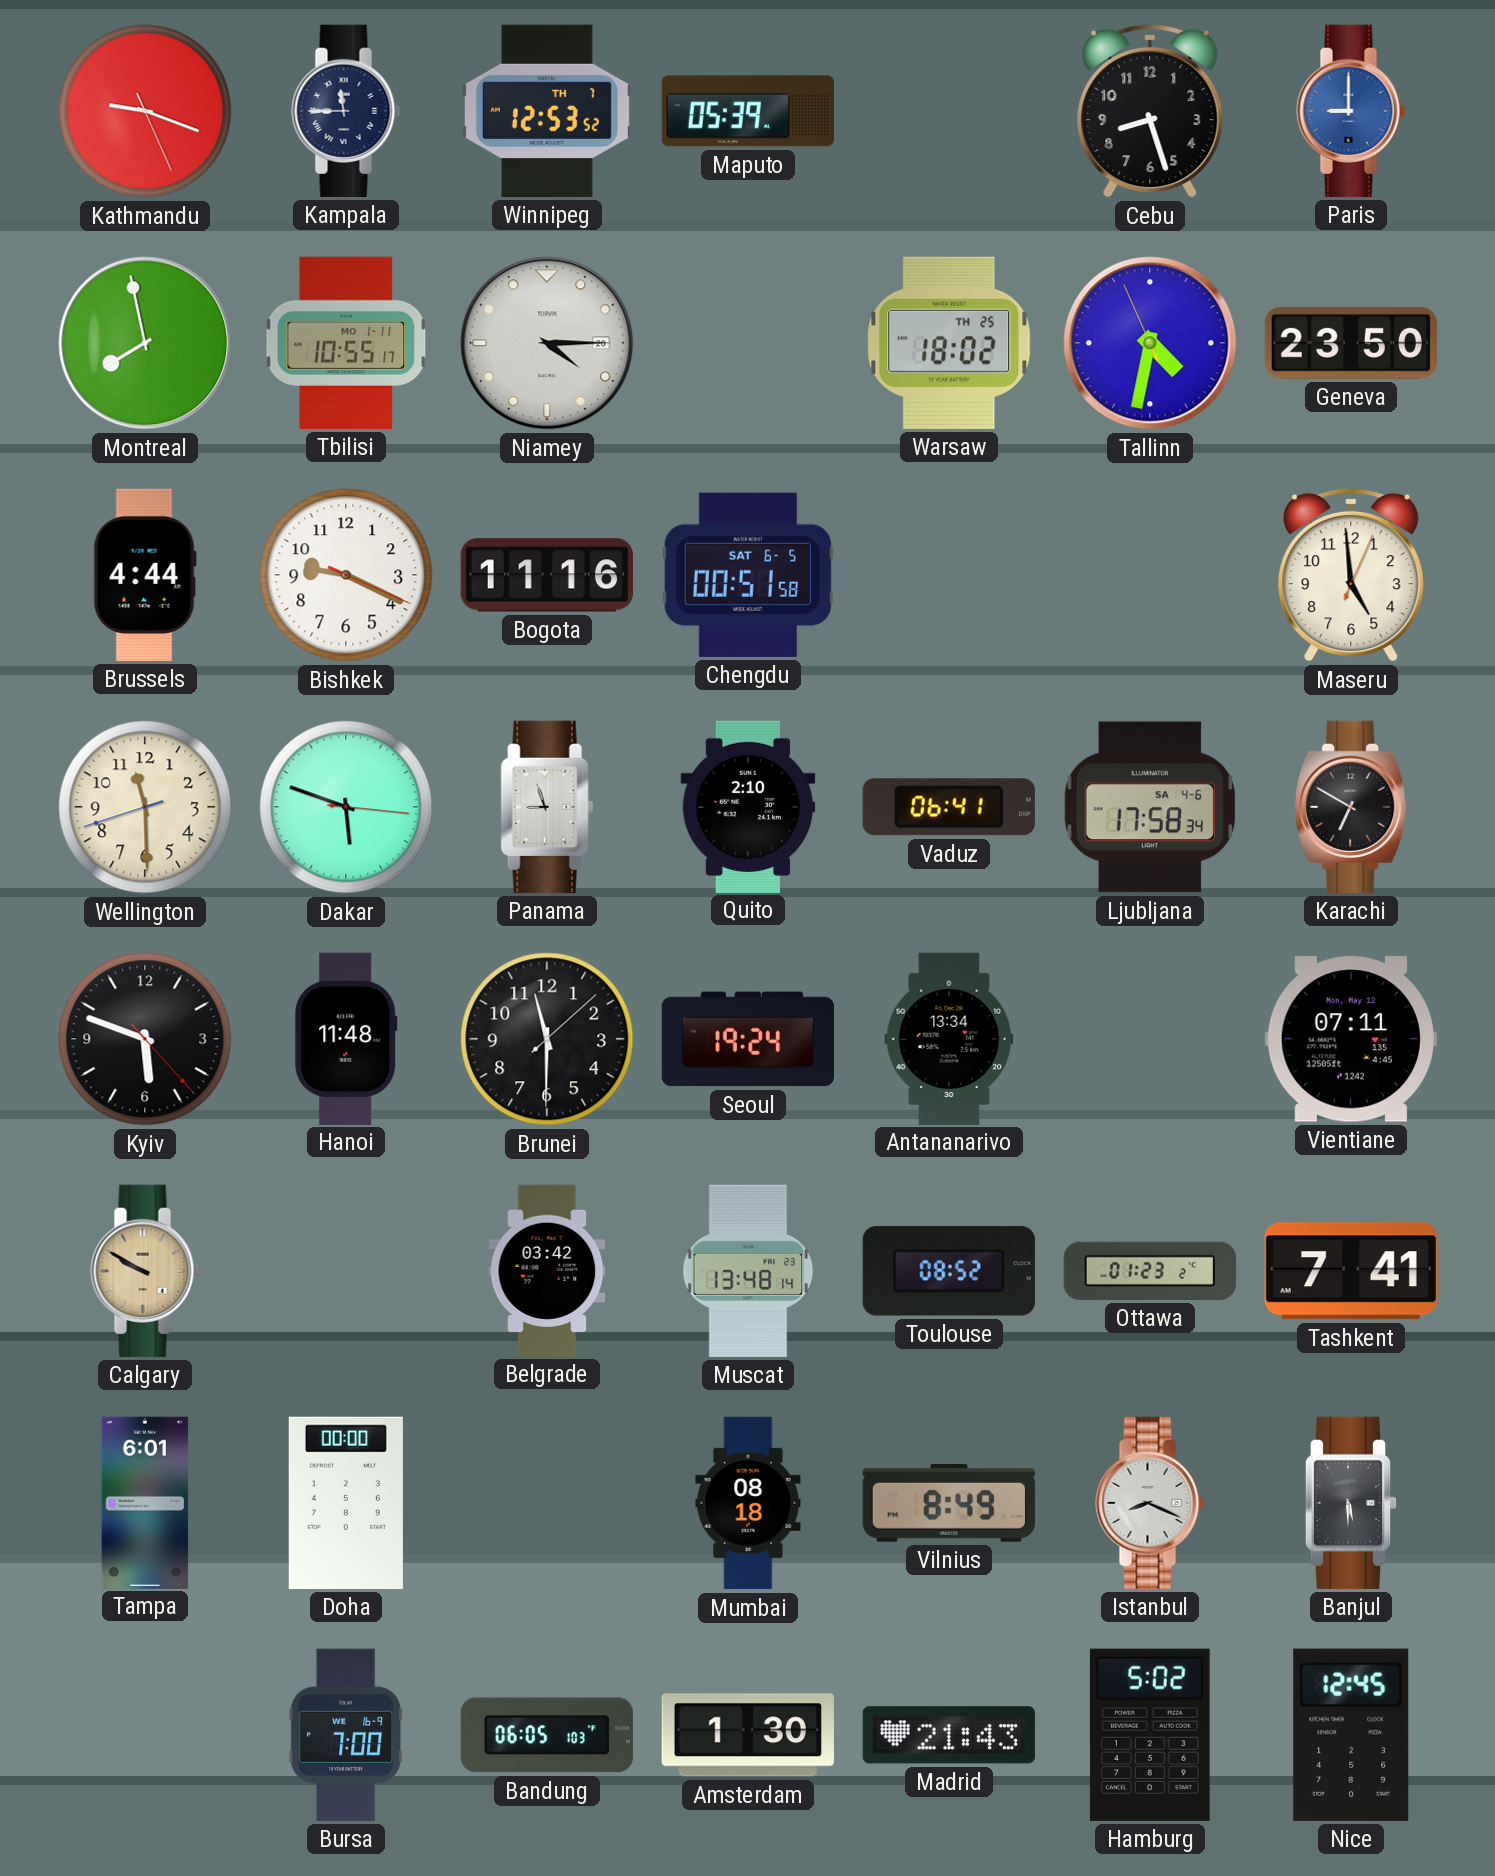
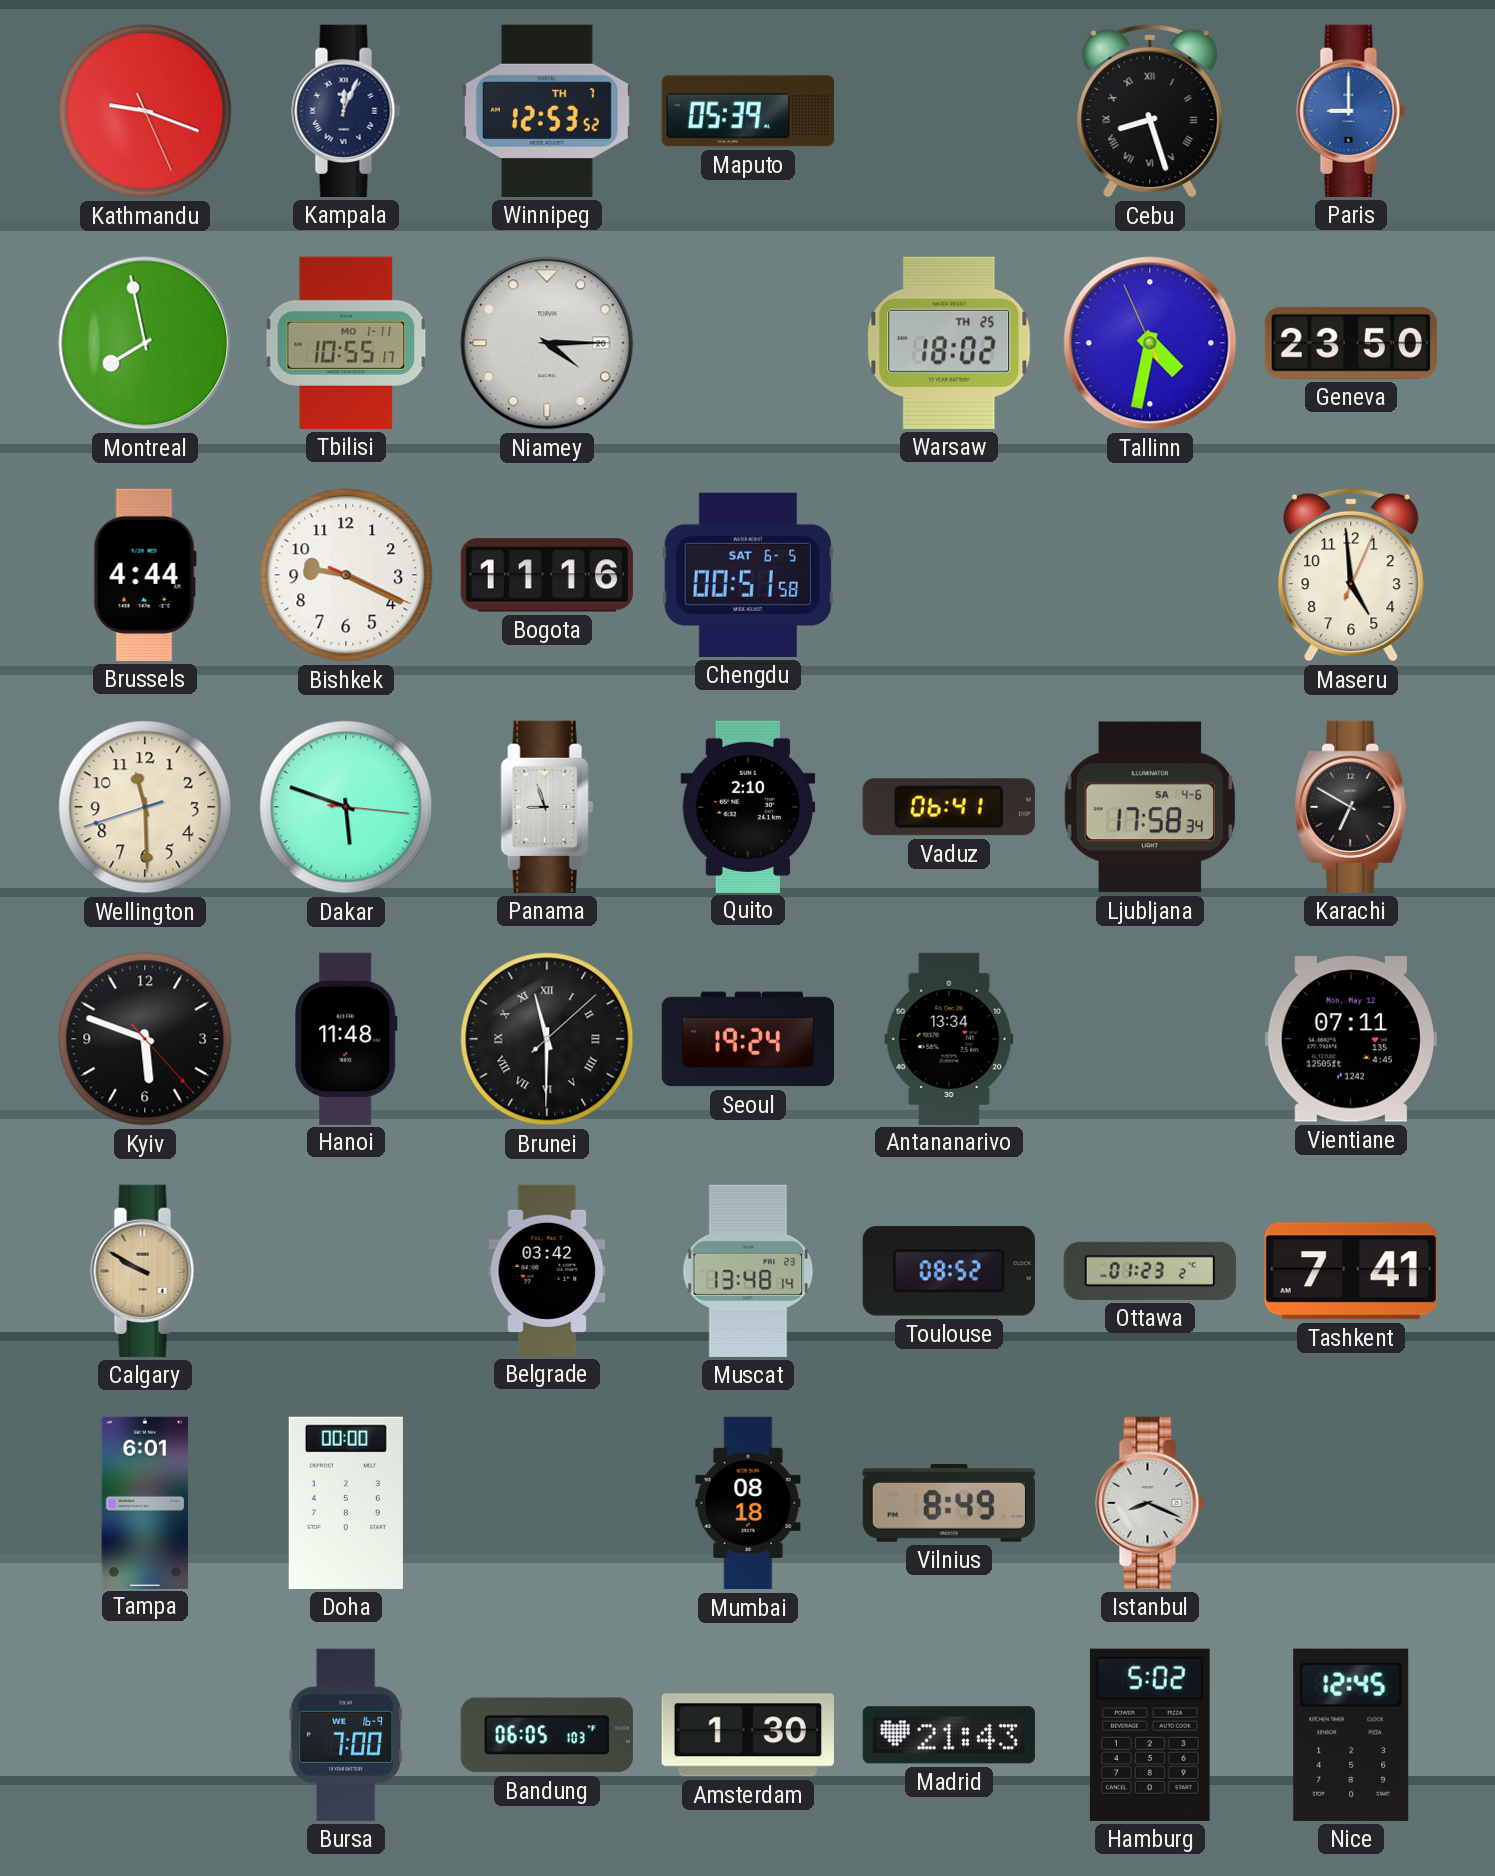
Kampala: 11:45 -> 12:04 (346, 111)
Cebu numerals: Arabic -> Roman (1150, 111)
Brunei numerals: Arabic -> Roman (547, 1039)
Banjul: 5:30 -> none (1351, 1503)
